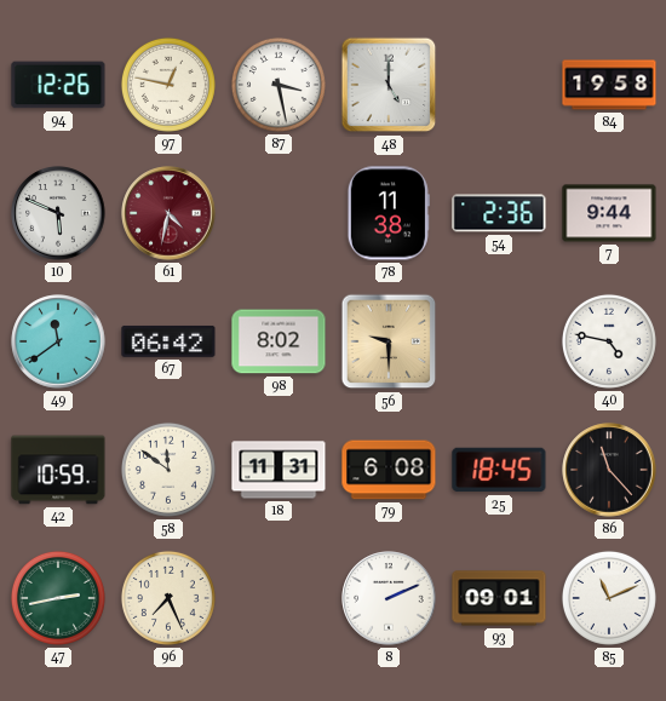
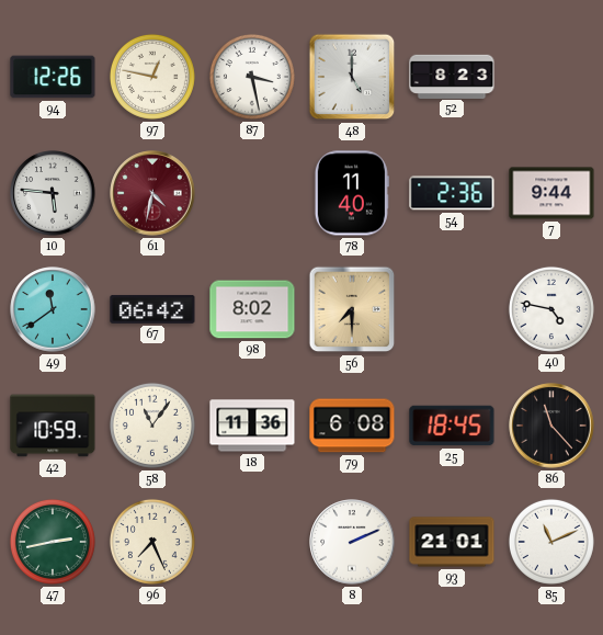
52: none -> 8:23 (452, 76)
84: 19:58 -> none (609, 85)
10: 5:49 -> 5:46 (53, 193)
78: 11:38 -> 11:40 (352, 193)
56: 9:30 -> 7:30 (352, 309)
58: 11:51 -> 11:06 (152, 426)
18: 11:31 -> 11:36 (252, 426)
93: 09:01 -> 21:01 (452, 542)
